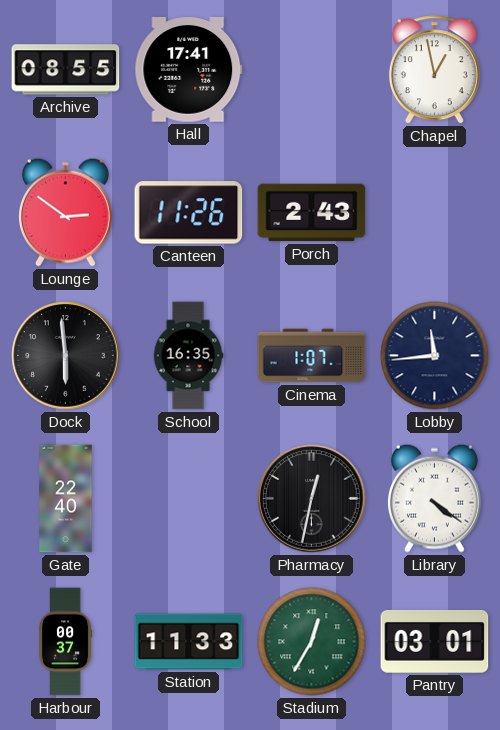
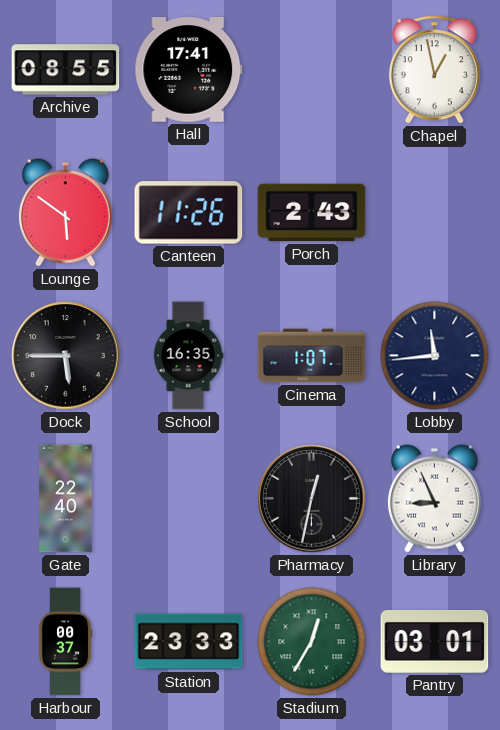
Lounge: 2:51 -> 5:51 (65, 212)
Dock: 5:59 -> 5:45 (66, 356)
Library: 4:21 -> 8:56 (434, 498)
Station: 11:33 -> 23:33 (189, 642)
